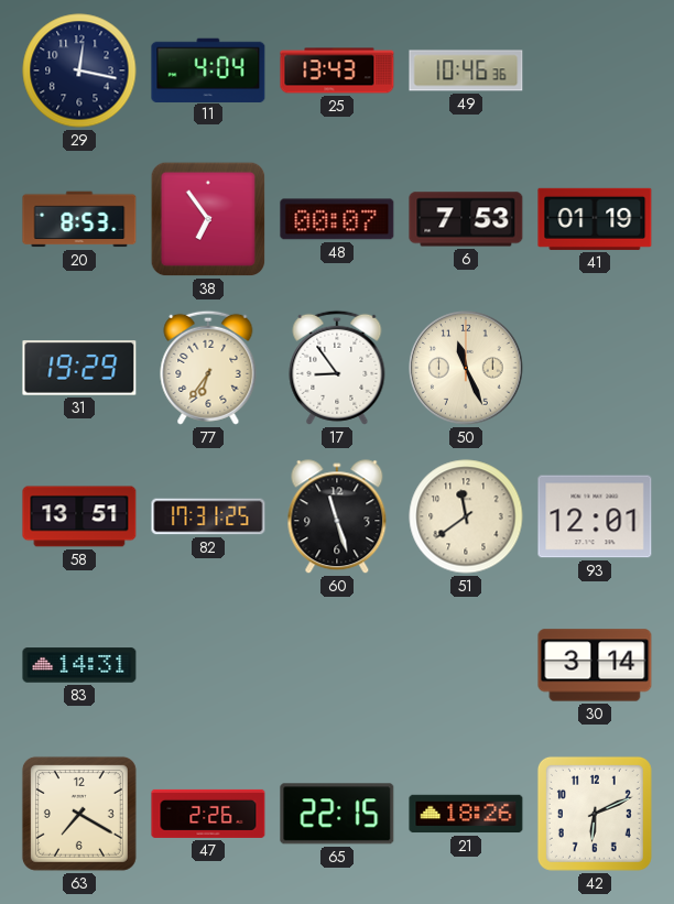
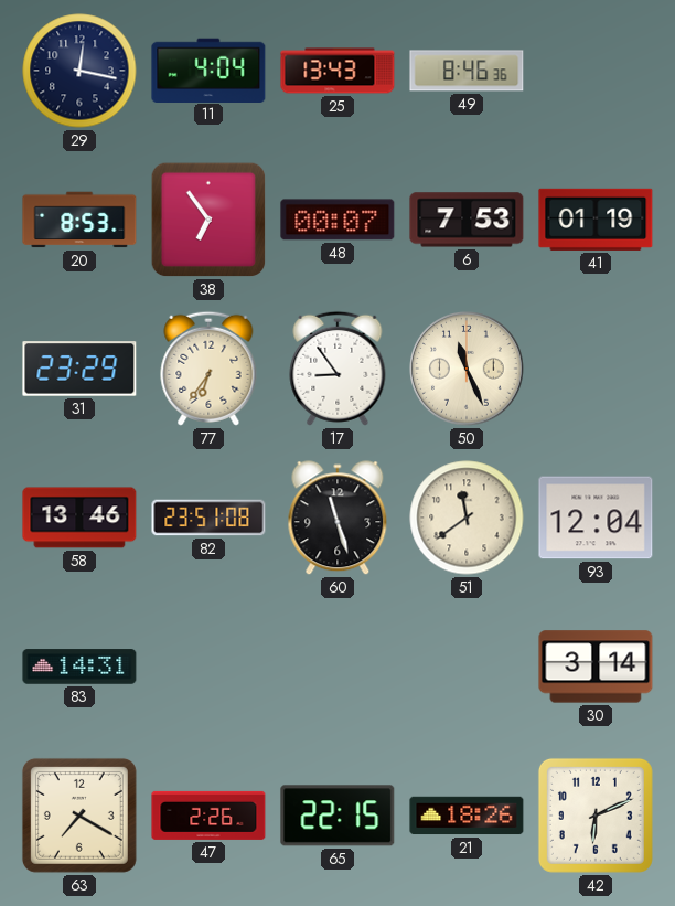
49: 10:46 -> 8:46 (467, 71)
31: 19:29 -> 23:29 (79, 369)
58: 13:51 -> 13:46 (79, 518)
82: 17:31 -> 23:51 (208, 518)
93: 12:01 -> 12:04 (596, 518)
